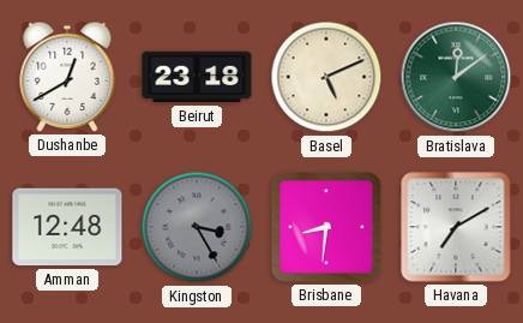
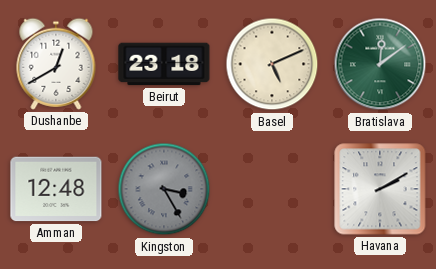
Brisbane: 8:31 -> none (326, 227)
Havana: 7:10 -> 2:10 (380, 189)
